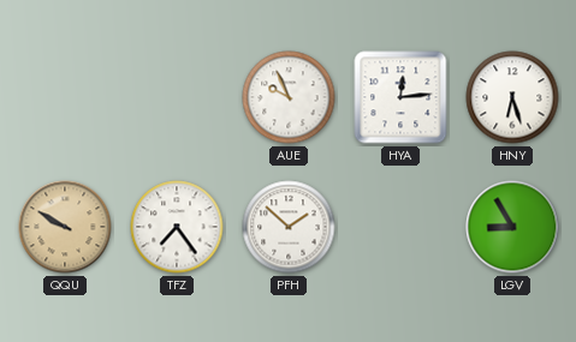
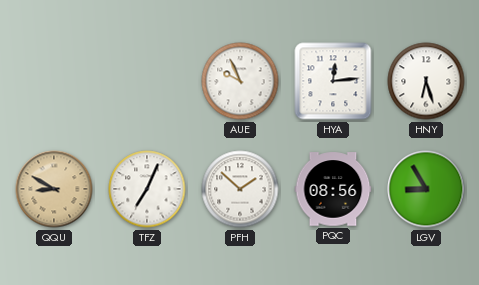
QQU: 9:50 -> 8:50 (54, 189)
TFZ: 7:24 -> 7:04 (147, 189)
PQC: none -> 08:56 (333, 189)
